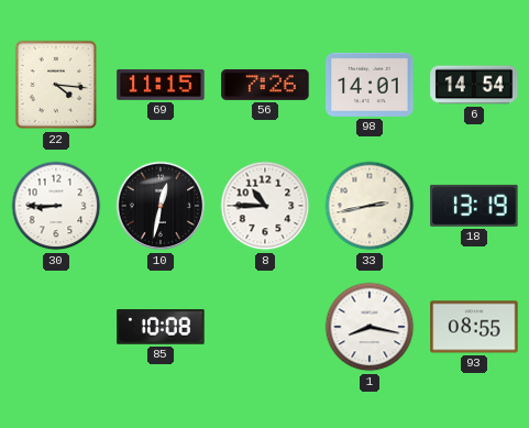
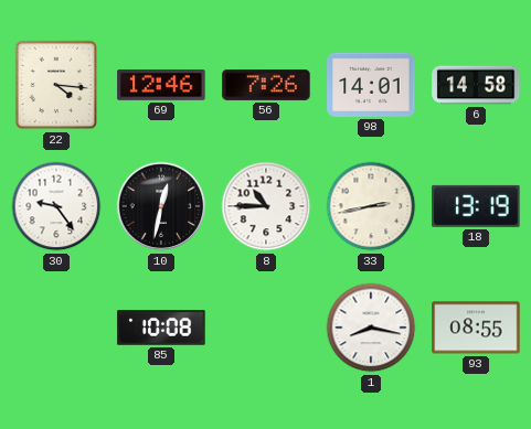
69: 11:15 -> 12:46 (161, 85)
6: 14:54 -> 14:58 (476, 85)
30: 8:45 -> 9:24 (56, 206)
